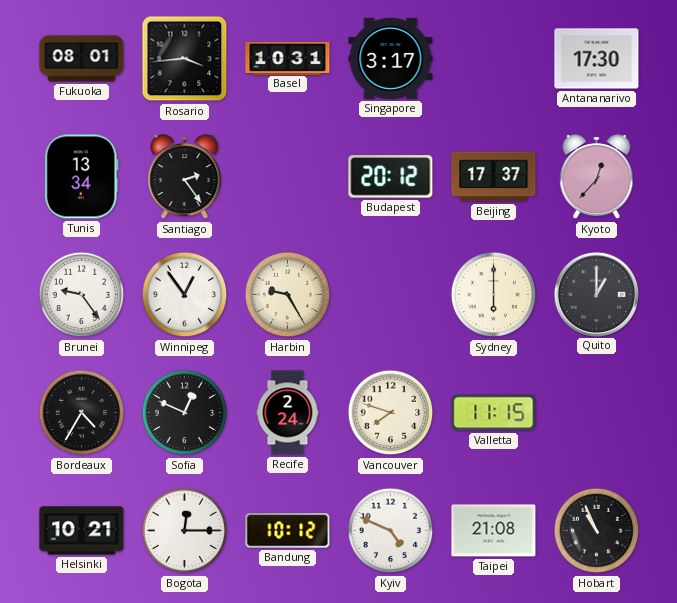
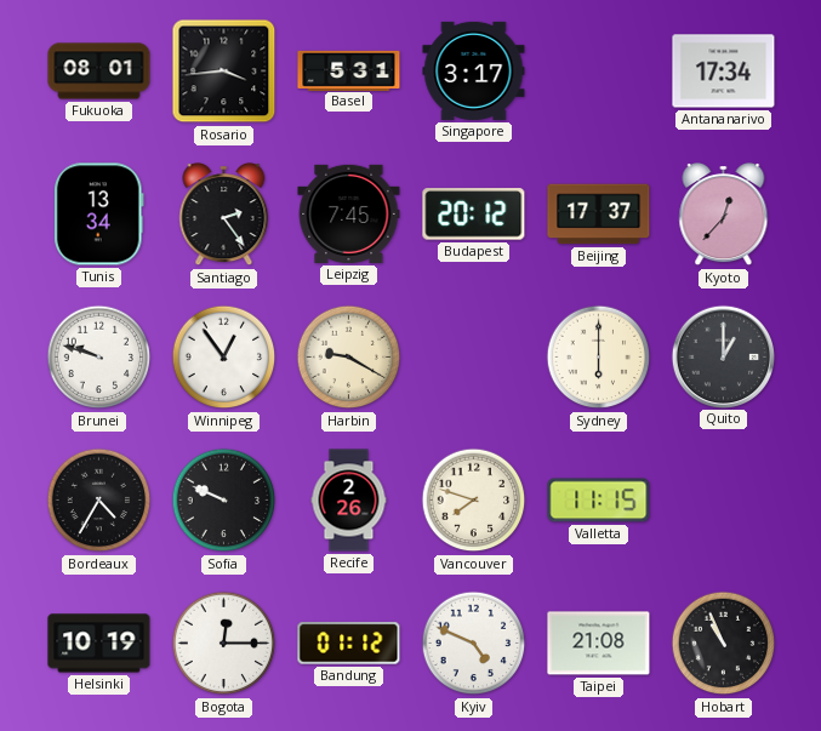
Basel: 10:31 -> 5:31 (349, 70)
Antananarivo: 17:30 -> 17:34 (724, 72)
Leipzig: none -> 7:45 (349, 213)
Brunei: 9:24 -> 9:48 (99, 358)
Harbin: 9:25 -> 9:20 (349, 358)
Sofia: 12:49 -> 9:49 (224, 501)
Recife: 2:24 -> 2:26 (349, 501)
Helsinki: 10:21 -> 10:19 (99, 644)
Bandung: 10:12 -> 01:12 (349, 644)
